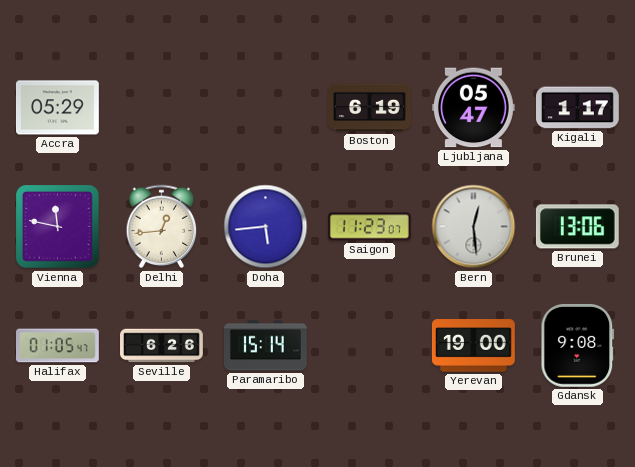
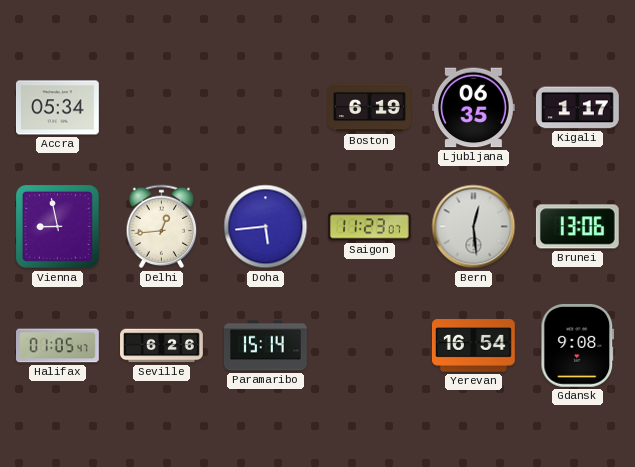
Accra: 05:29 -> 05:34 (58, 108)
Ljubljana: 05:47 -> 06:35 (473, 108)
Vienna: 11:47 -> 8:58 (58, 227)
Yerevan: 19:00 -> 16:54 (473, 346)
